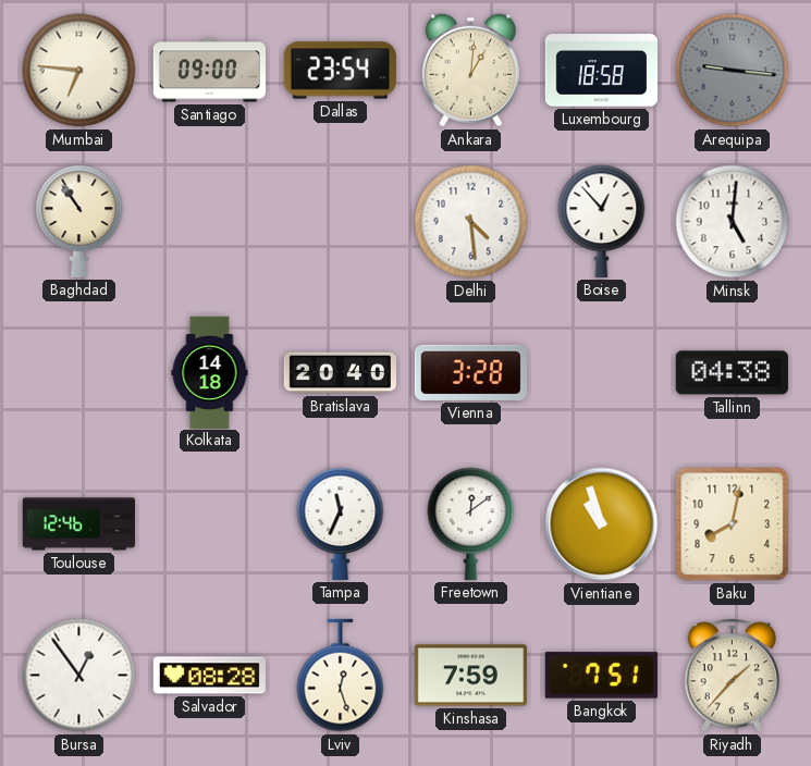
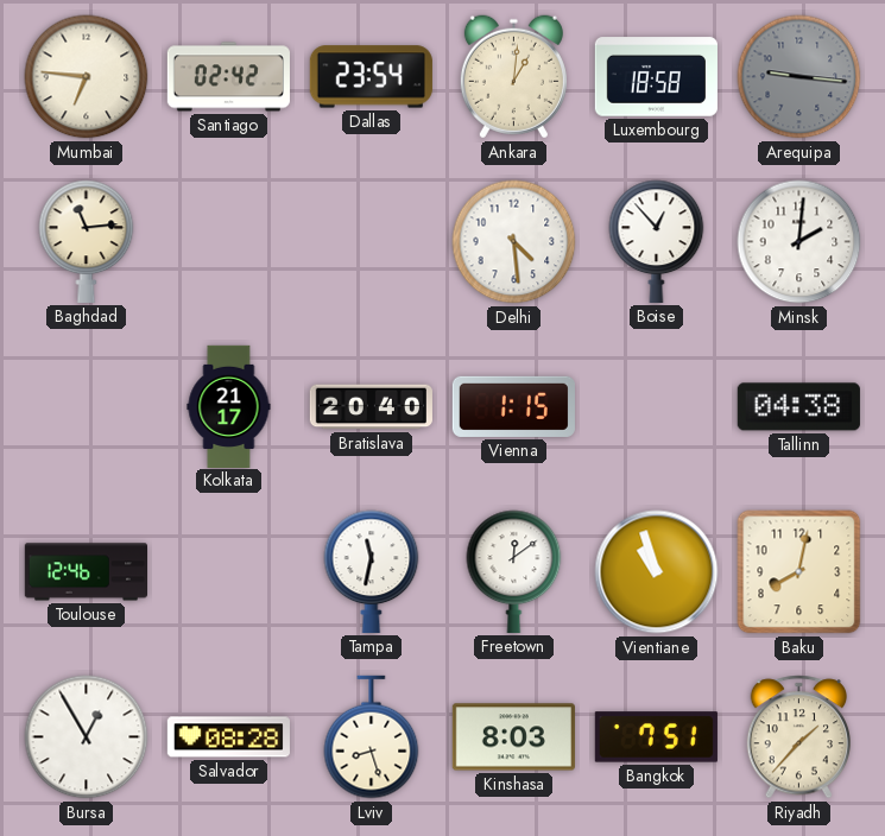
Santiago: 09:00 -> 02:42 (228, 77)
Baghdad: 10:54 -> 11:14 (87, 241)
Minsk: 5:01 -> 2:01 (799, 242)
Kolkata: 14:18 -> 21:17 (229, 406)
Vienna: 3:28 -> 1:15 (513, 406)
Tampa: 11:34 -> 11:32 (372, 571)
Bursa: 12:54 -> 12:55 (87, 737)
Lviv: 12:27 -> 8:27 (372, 737)
Kinshasa: 7:59 -> 8:03 (513, 737)
